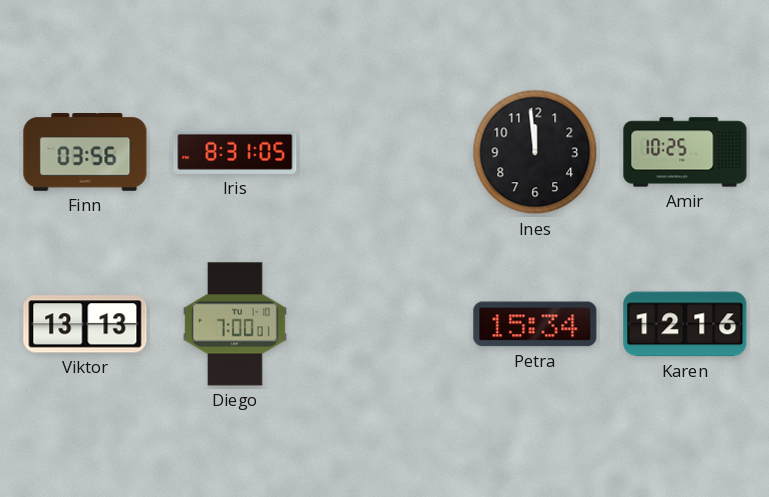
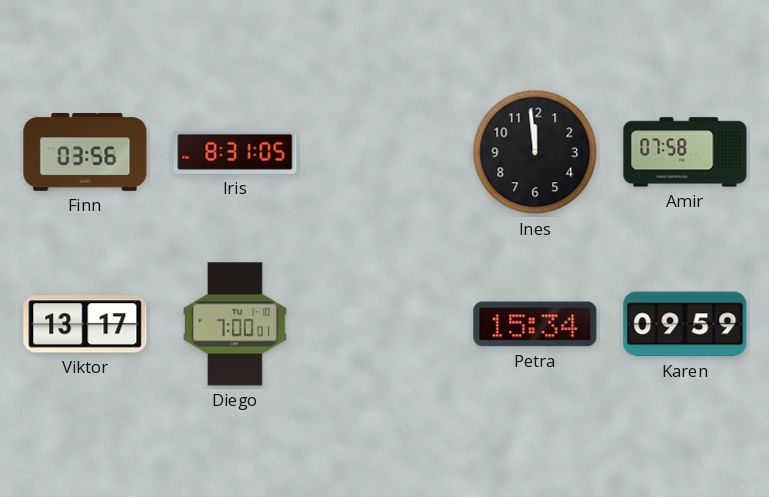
Amir: 10:25 -> 07:58 (685, 152)
Viktor: 13:13 -> 13:17 (85, 324)
Karen: 12:16 -> 09:59 (685, 324)
